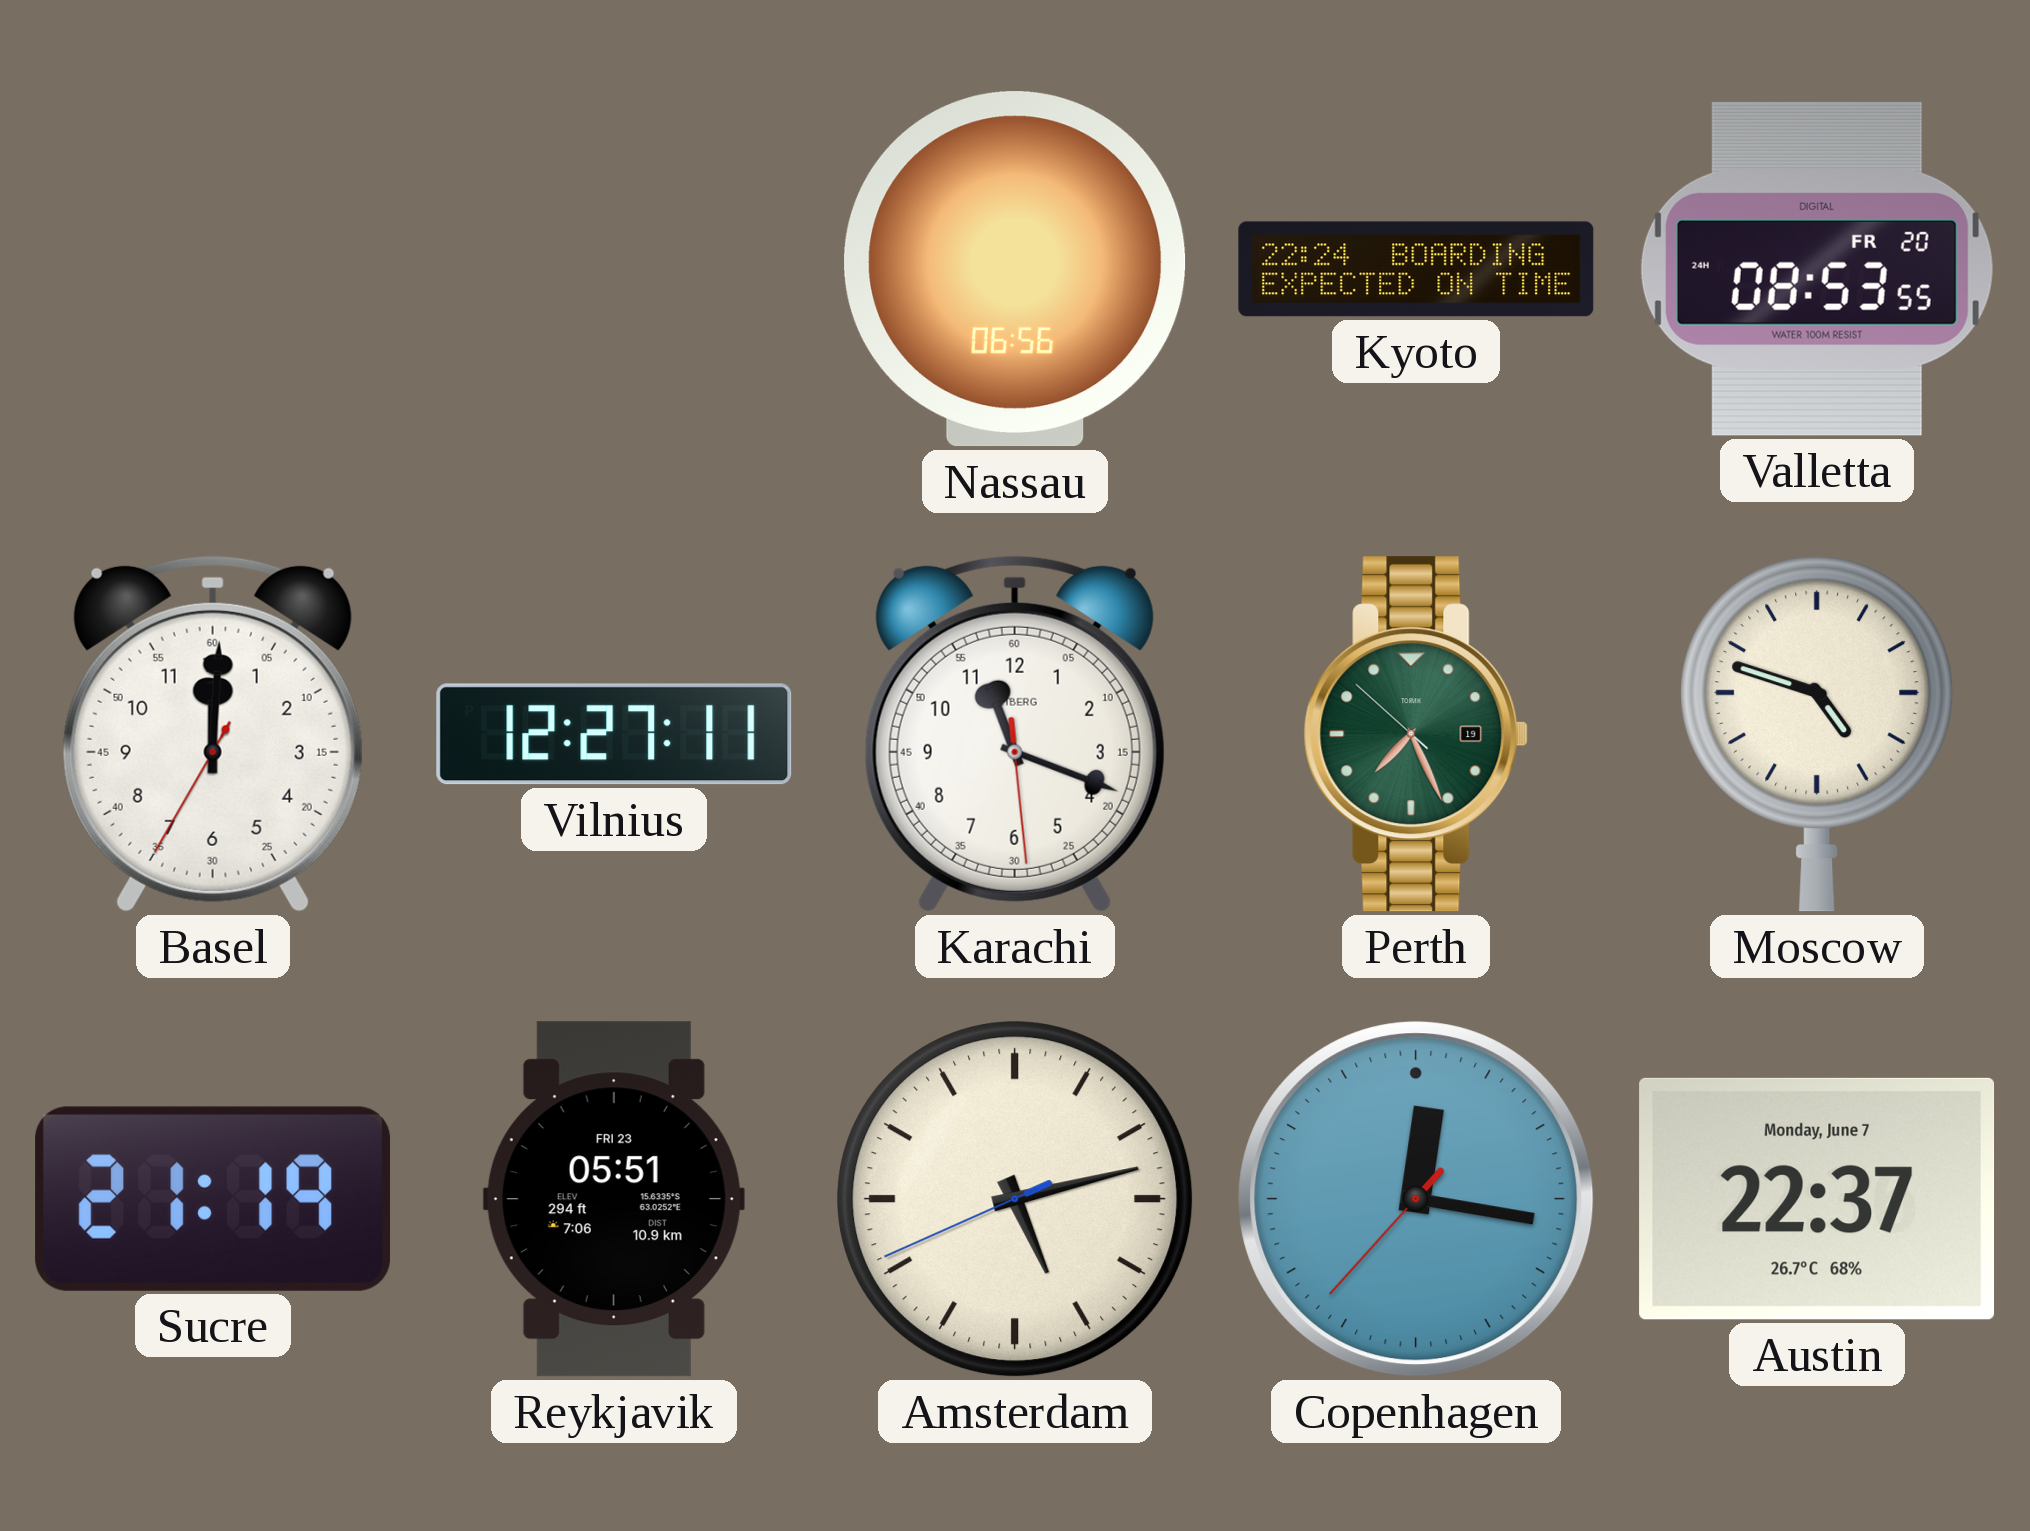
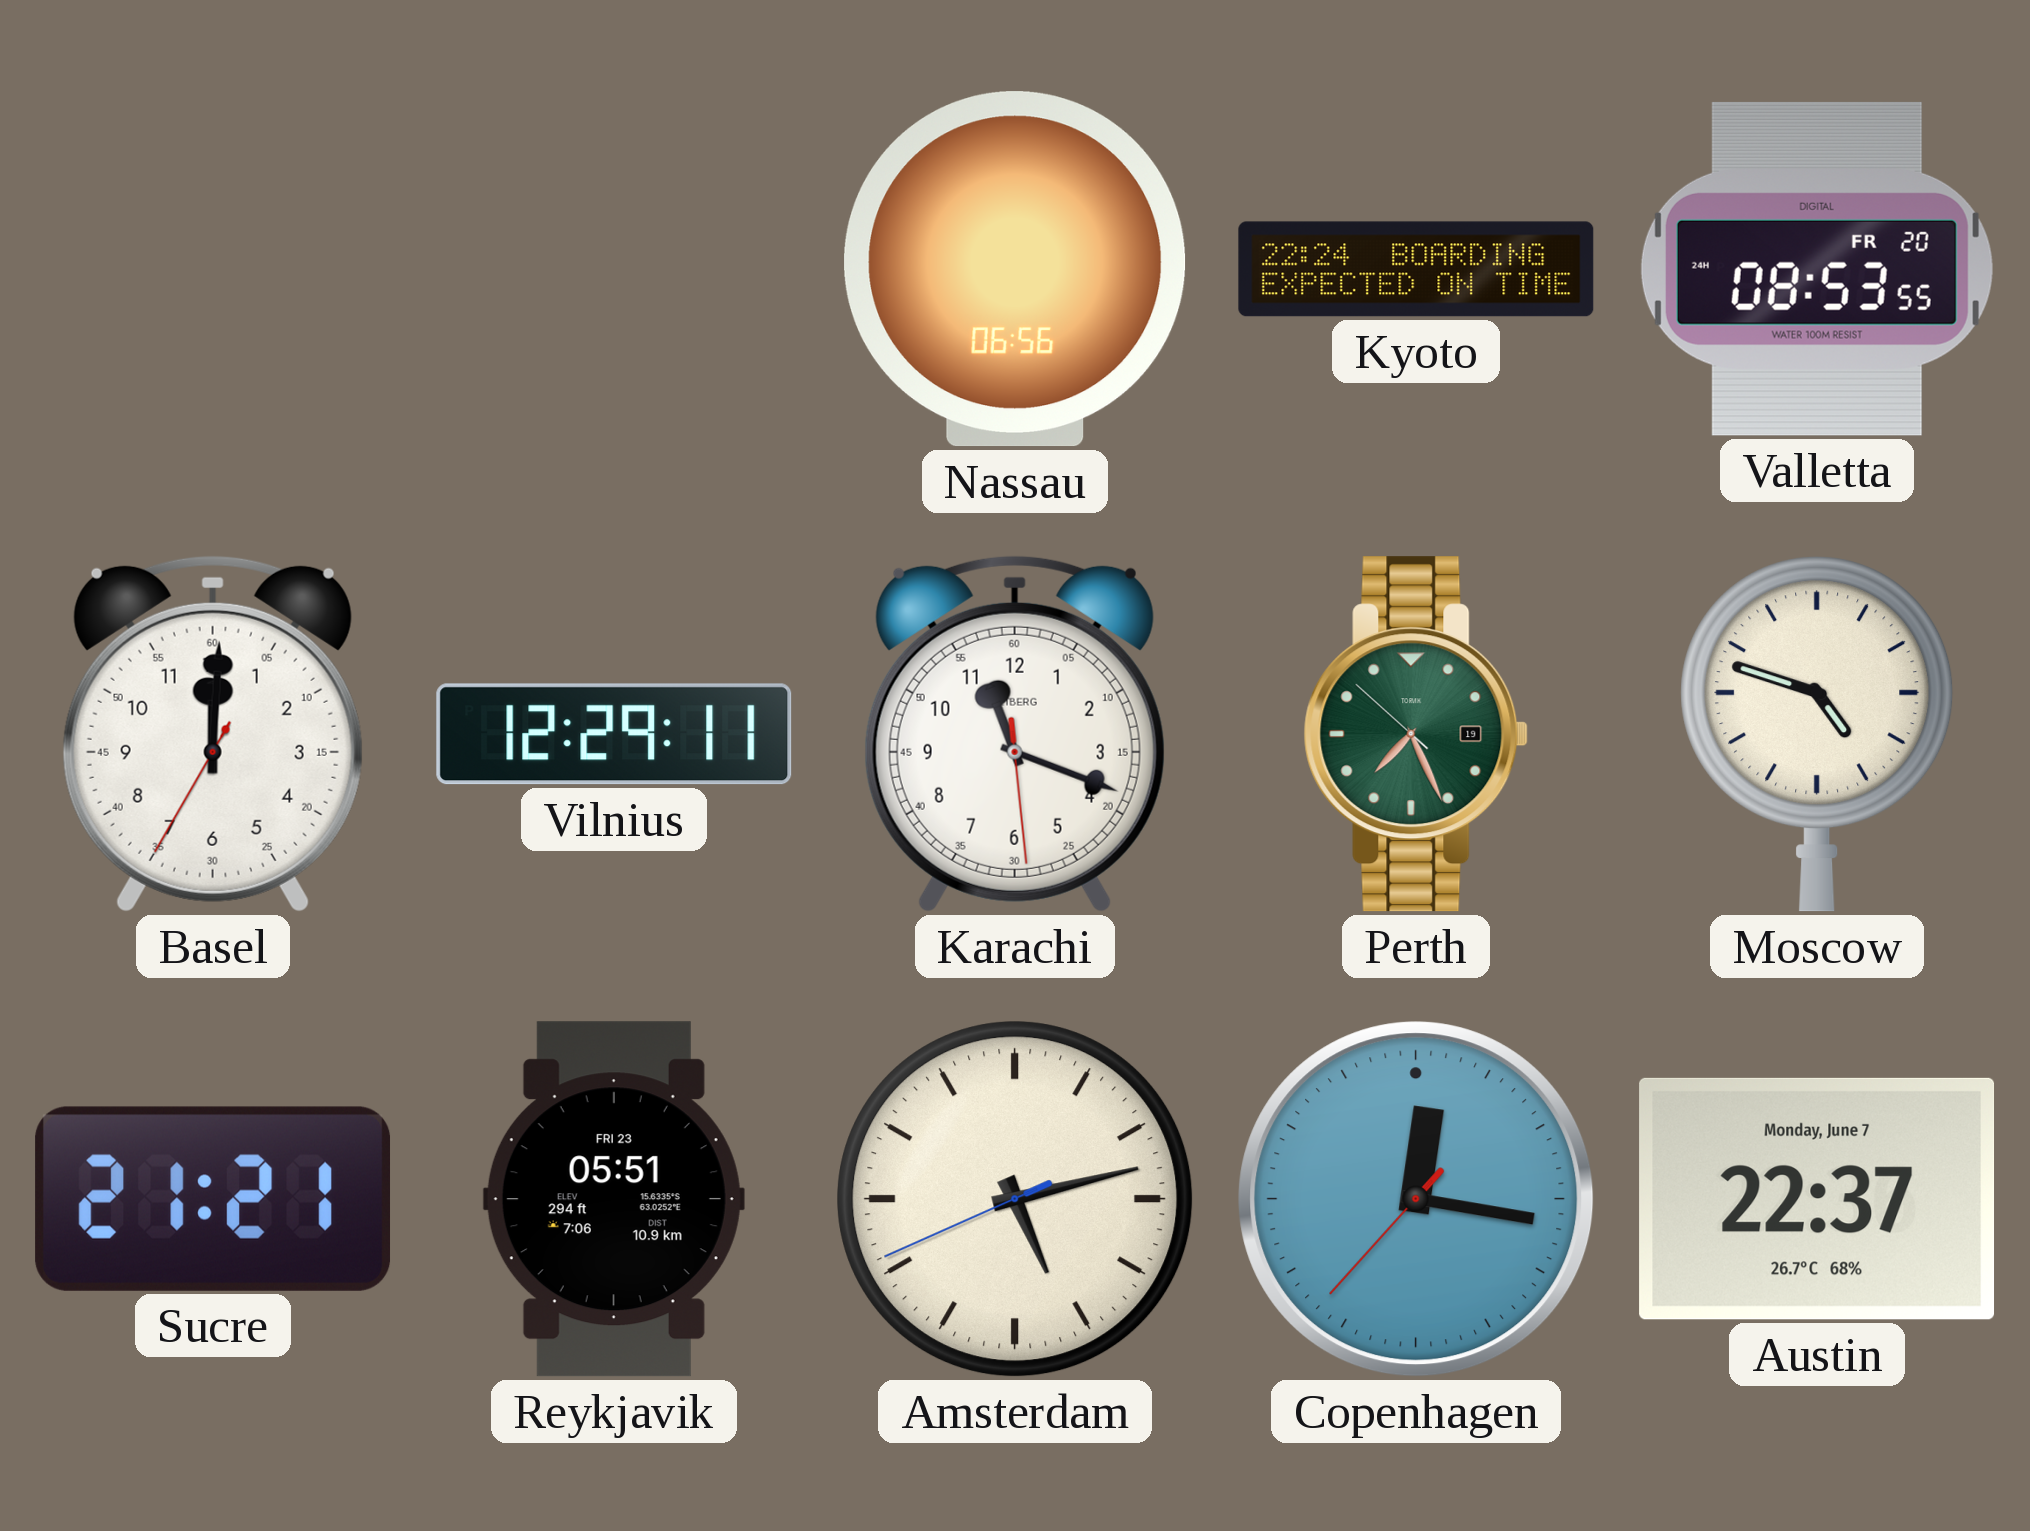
Vilnius: 12:27 -> 12:29 (614, 734)
Sucre: 21:19 -> 21:21 (213, 1199)
